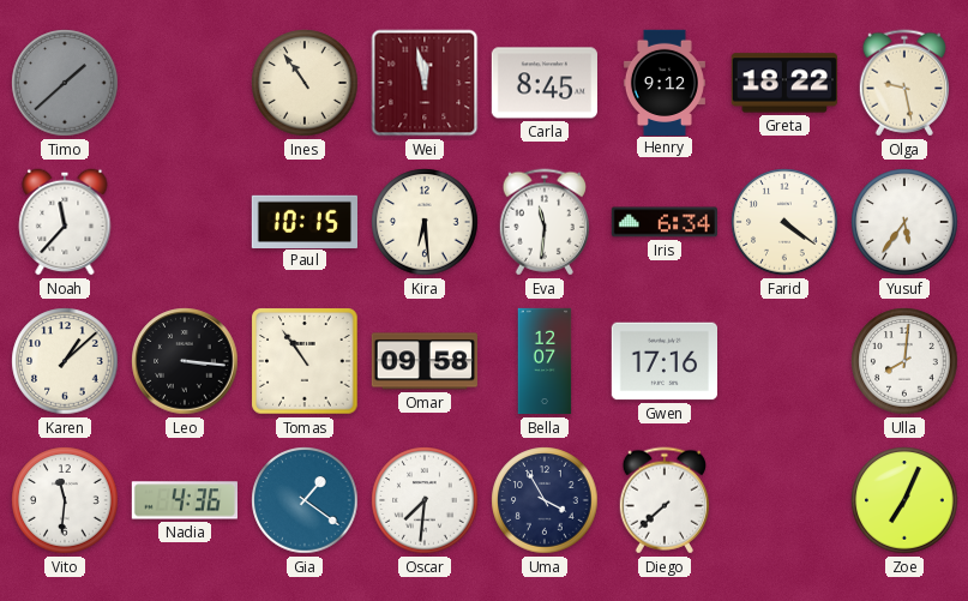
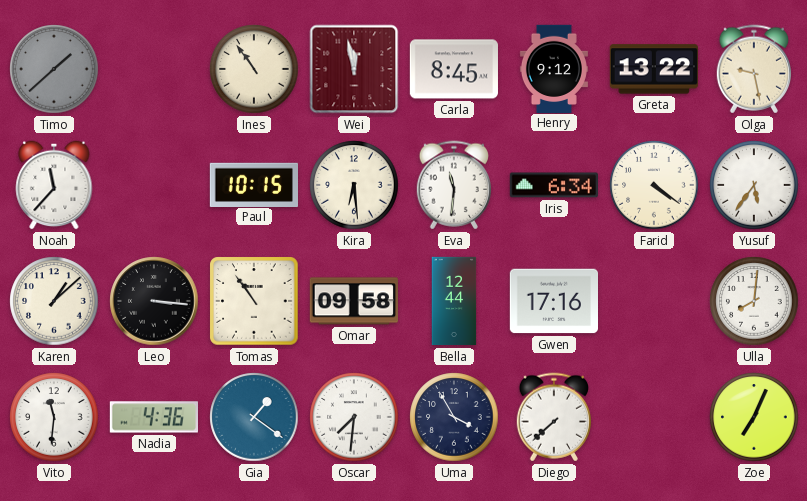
Greta: 18:22 -> 13:22 (654, 69)
Bella: 12:07 -> 12:44 (454, 301)
